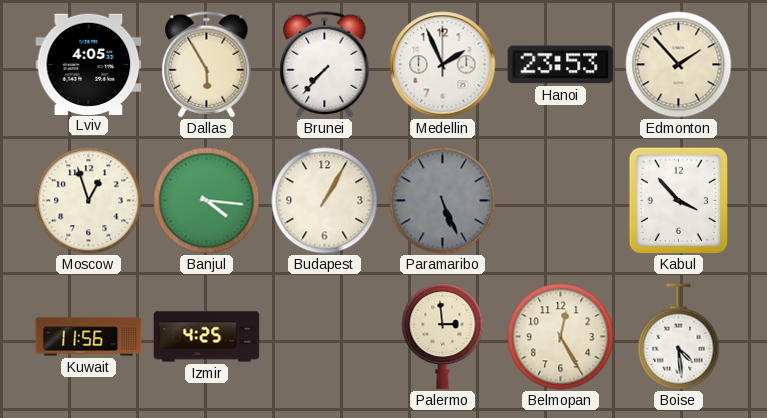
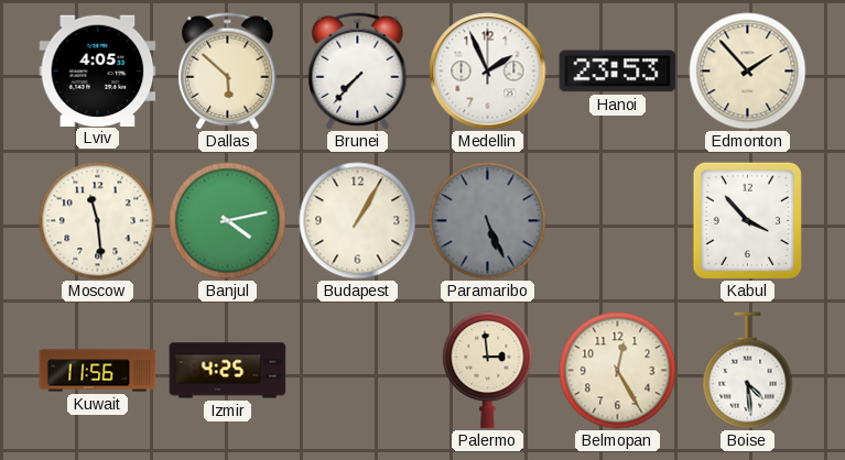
Dallas: 5:55 -> 5:52 (228, 72)
Moscow: 12:57 -> 11:29 (98, 221)
Banjul: 4:16 -> 4:13 (228, 221)
